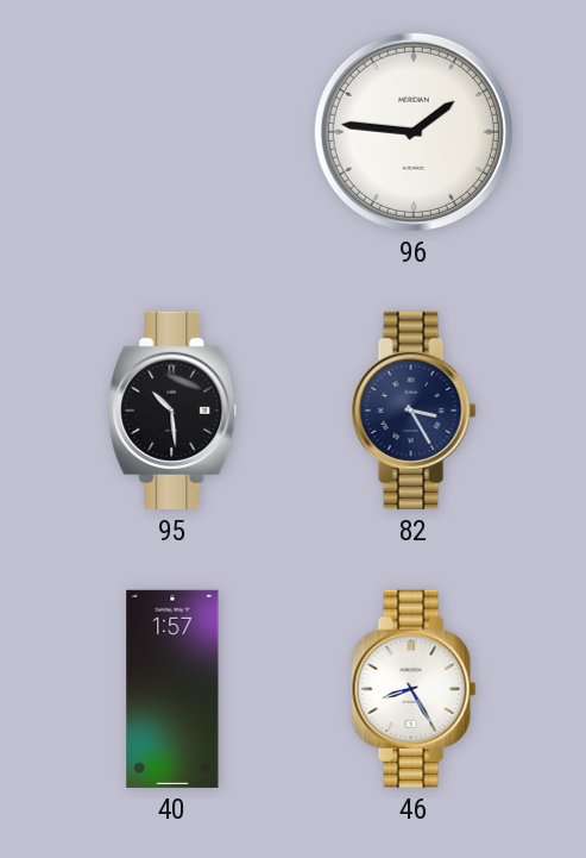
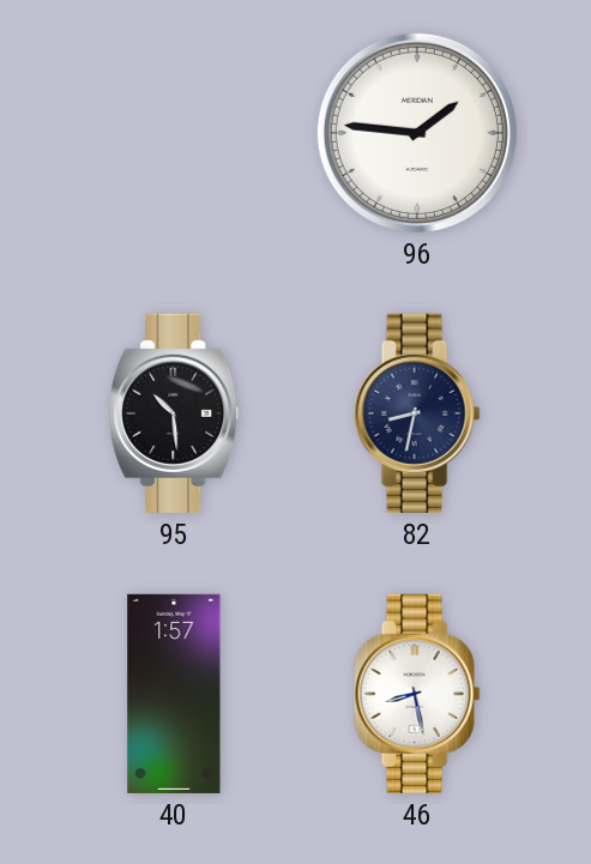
82: 3:25 -> 8:32 (417, 413)
46: 8:25 -> 8:28 (417, 694)
